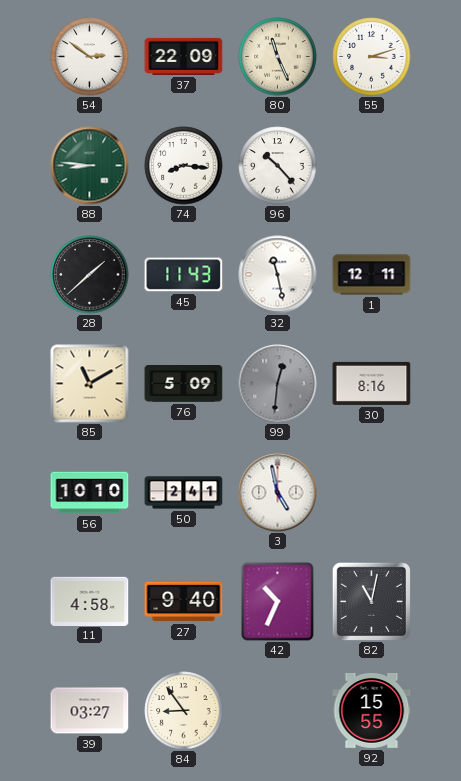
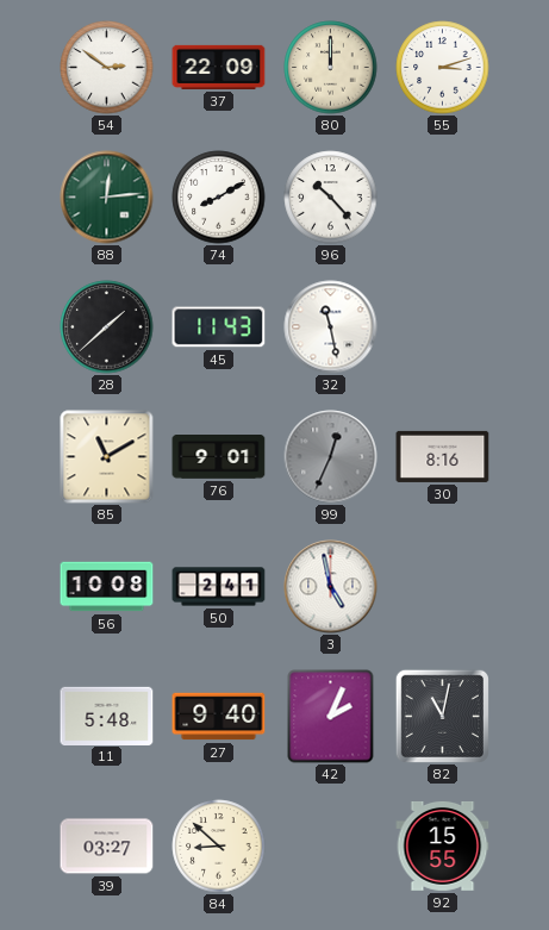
80: 11:26 -> 12:00 (331, 68)
88: 8:46 -> 12:14 (107, 198)
74: 8:16 -> 8:10 (219, 198)
1: 12:11 -> none (372, 275)
76: 5:09 -> 9:01 (219, 457)
99: 12:31 -> 12:34 (331, 457)
56: 10:10 -> 10:08 (107, 587)
11: 4:58 -> 5:48 (107, 716)
42: 10:34 -> 2:04 (331, 717)
84: 8:54 -> 8:52 (219, 847)
